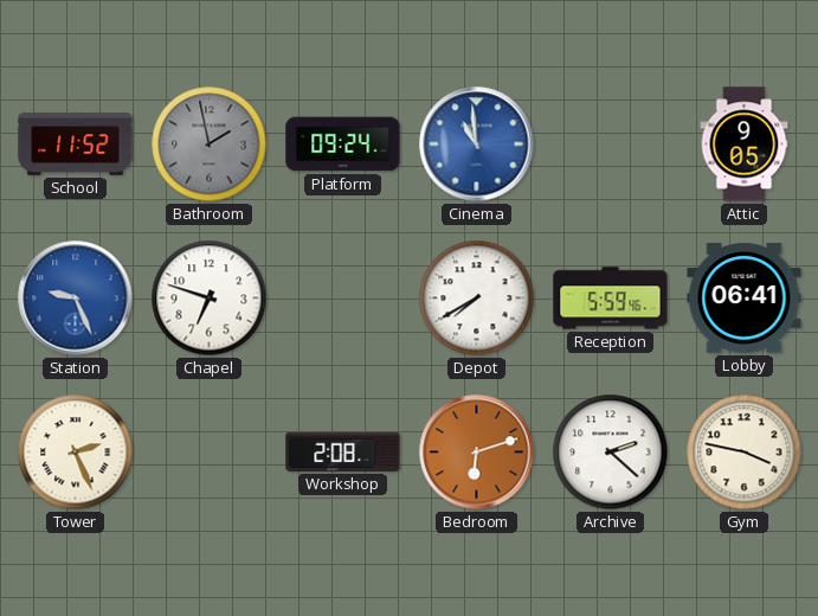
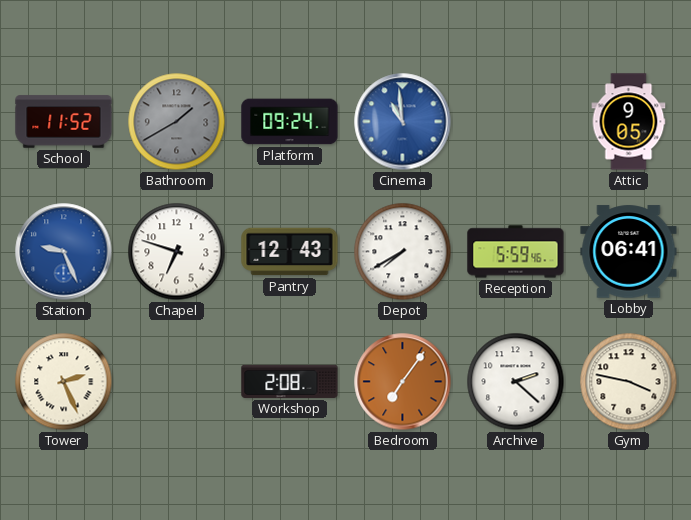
Bathroom: 1:58 -> 1:40 (177, 122)
Pantry: none -> 12:43 (290, 252)
Bedroom: 6:12 -> 7:06 (403, 382)
